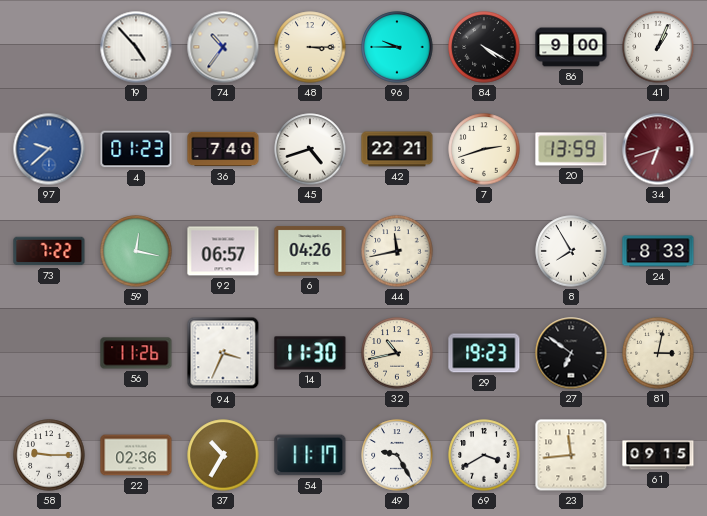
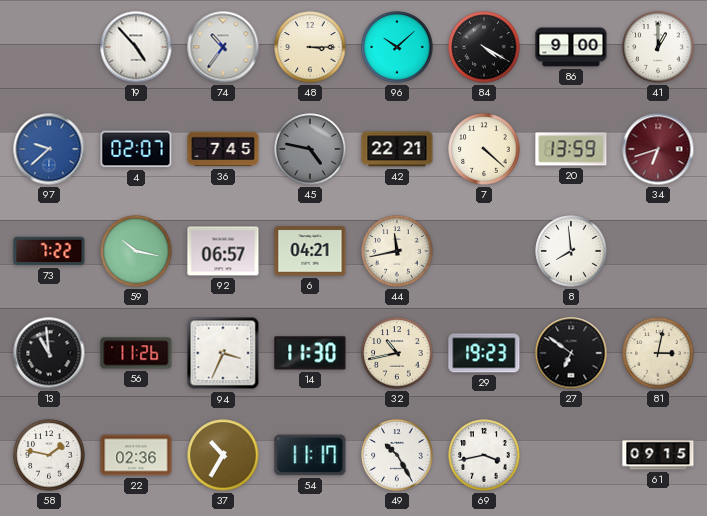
96: 9:45 -> 10:08 (397, 47)
41: 1:04 -> 1:00 (658, 47)
4: 01:23 -> 02:07 (136, 149)
36: 7:40 -> 7:45 (223, 149)
45: 4:42 -> 4:47 (310, 149)
45 dial: white -> grey (310, 149)
7: 2:42 -> 4:22 (484, 149)
59: 12:17 -> 10:17 (136, 251)
6: 04:26 -> 04:21 (310, 251)
8: 7:55 -> 7:59 (571, 251)
24: 8:33 -> none (658, 251)
13: none -> 10:59 (49, 353)
58: 9:15 -> 1:47 (49, 455)
49: 9:25 -> 10:25 (397, 455)
69: 3:40 -> 3:43 (484, 455)
23: 11:44 -> none (571, 455)
